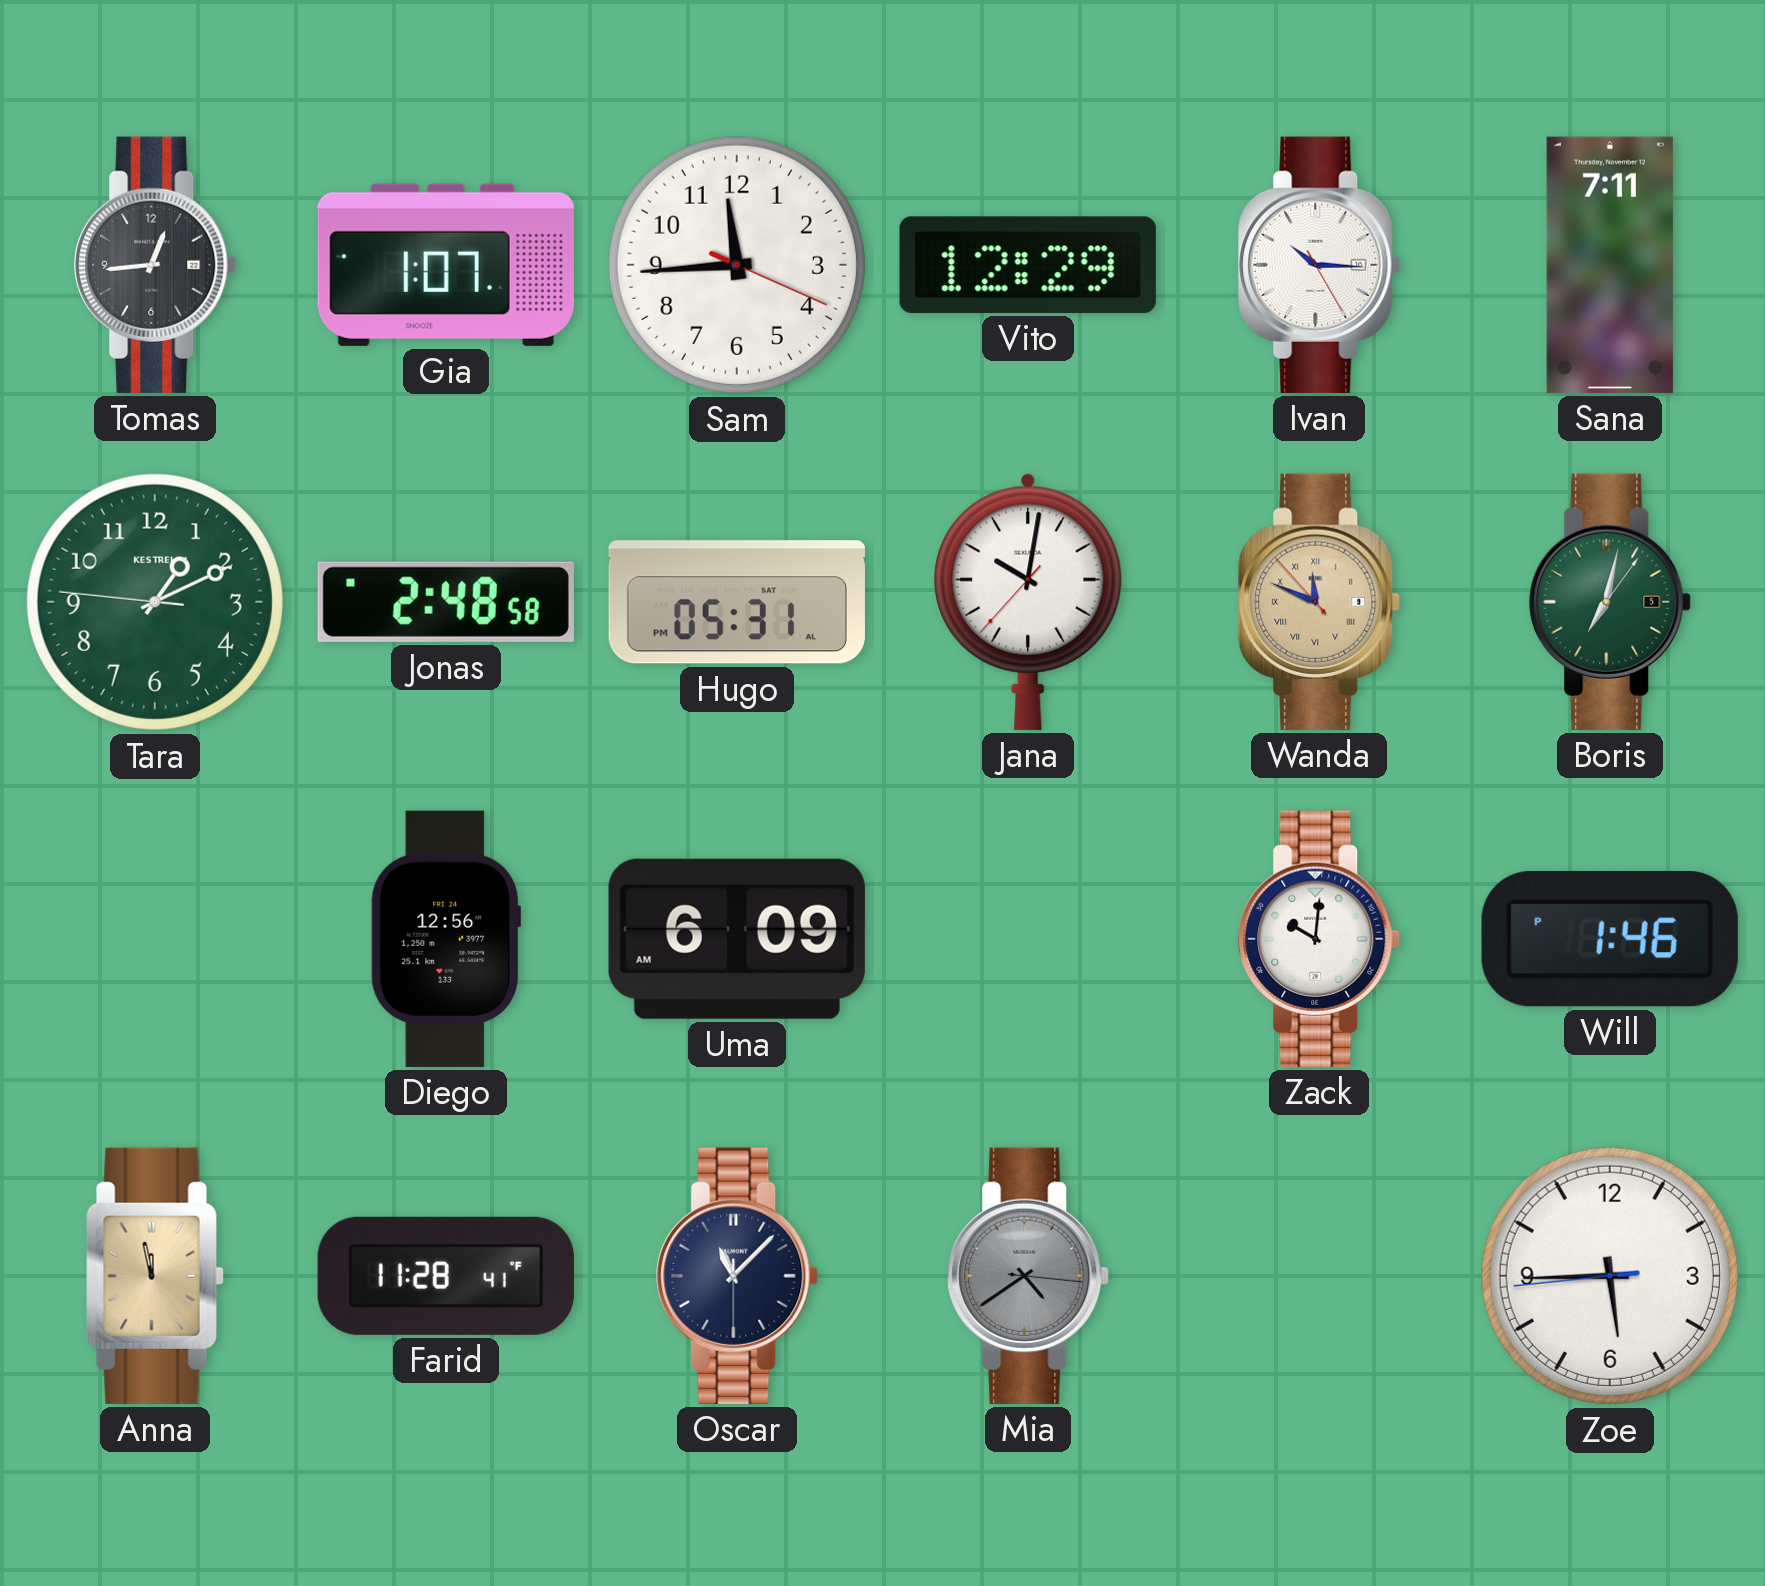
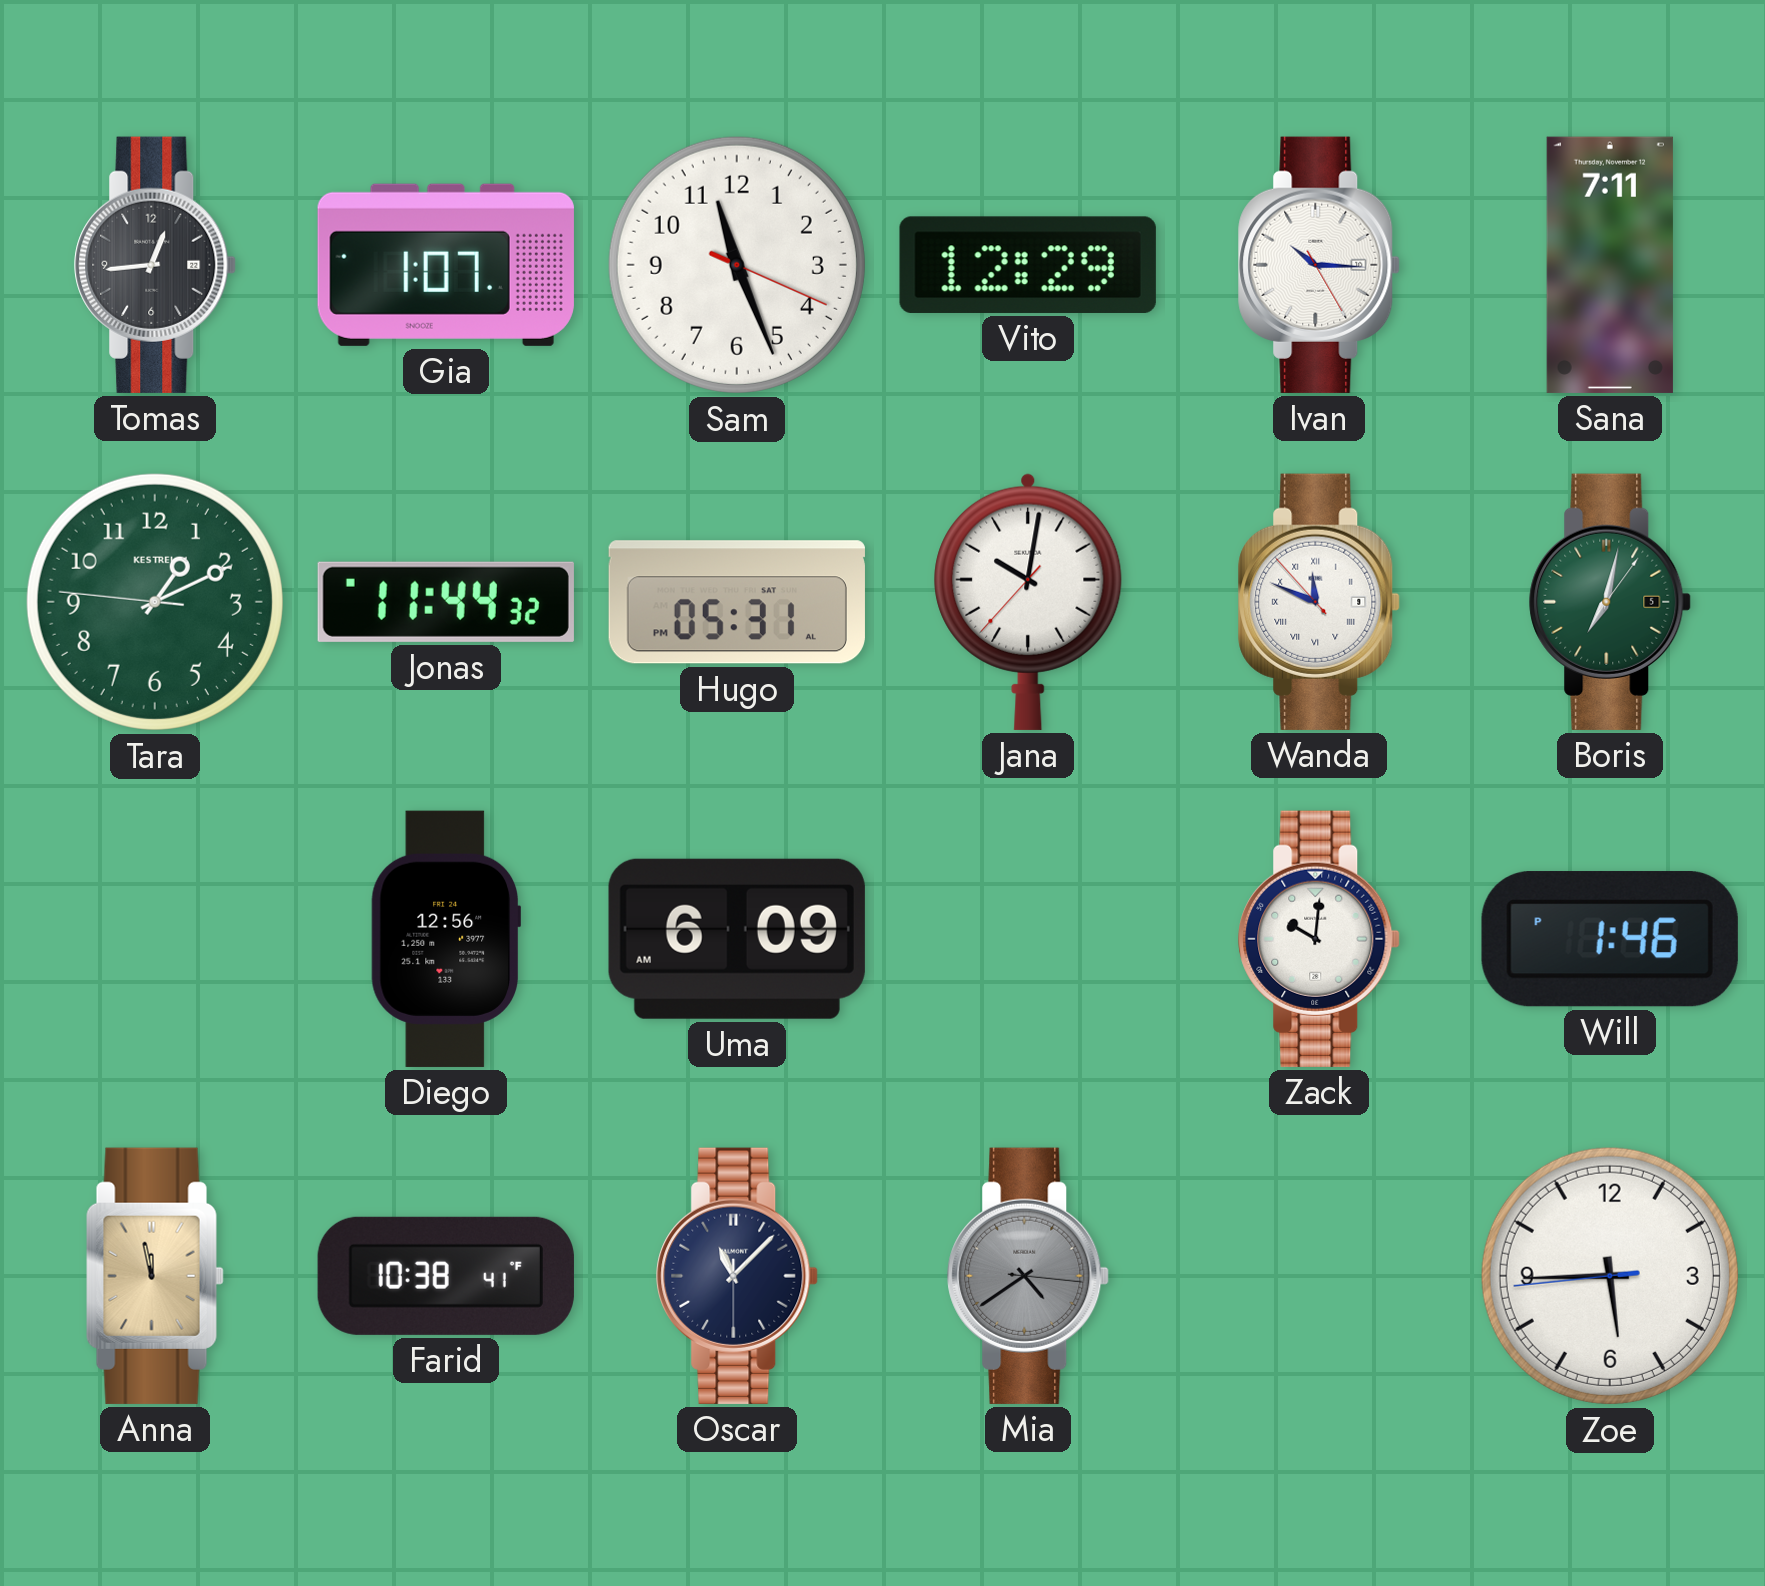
Sam: 11:44 -> 11:26 (737, 265)
Jonas: 2:48 -> 11:44 (446, 602)
Wanda dial: champagne -> white (1319, 602)
Farid: 11:28 -> 10:38 (446, 1276)
